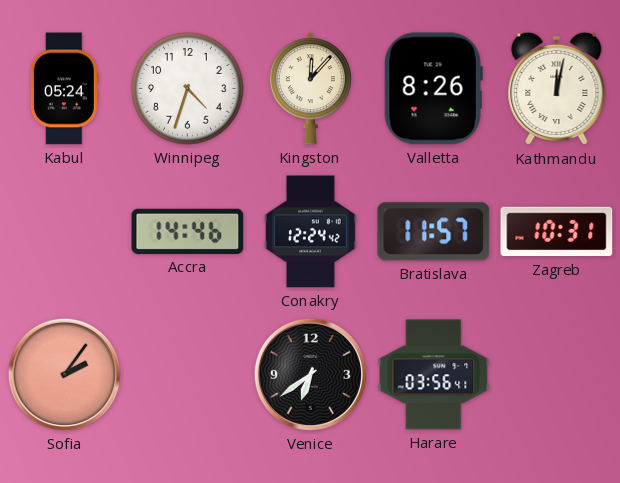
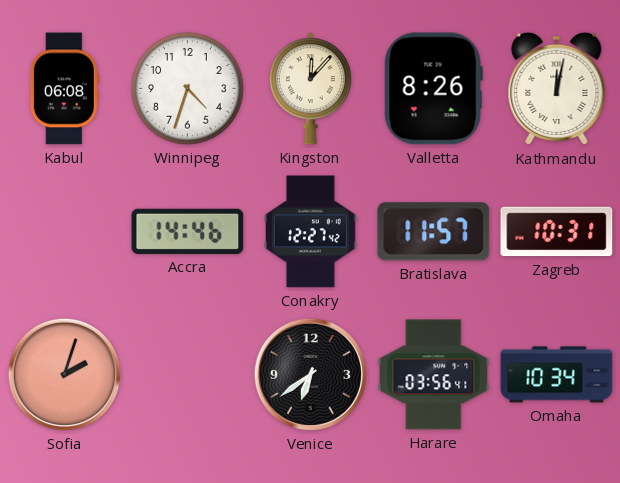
Kabul: 05:24 -> 06:08 (64, 89)
Conakry: 12:24 -> 12:27 (310, 232)
Sofia: 2:06 -> 2:03 (64, 374)
Omaha: none -> 10:34 (557, 375)
